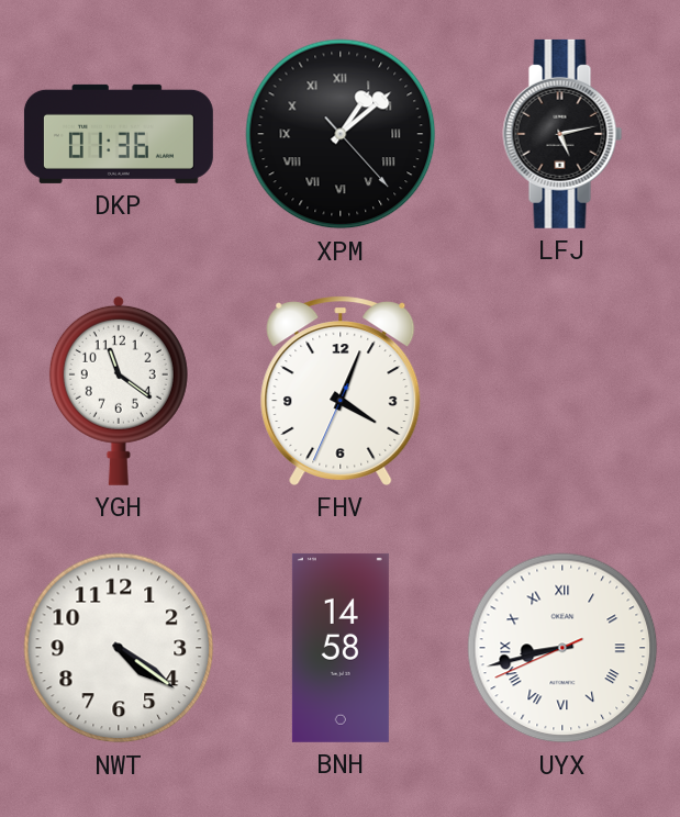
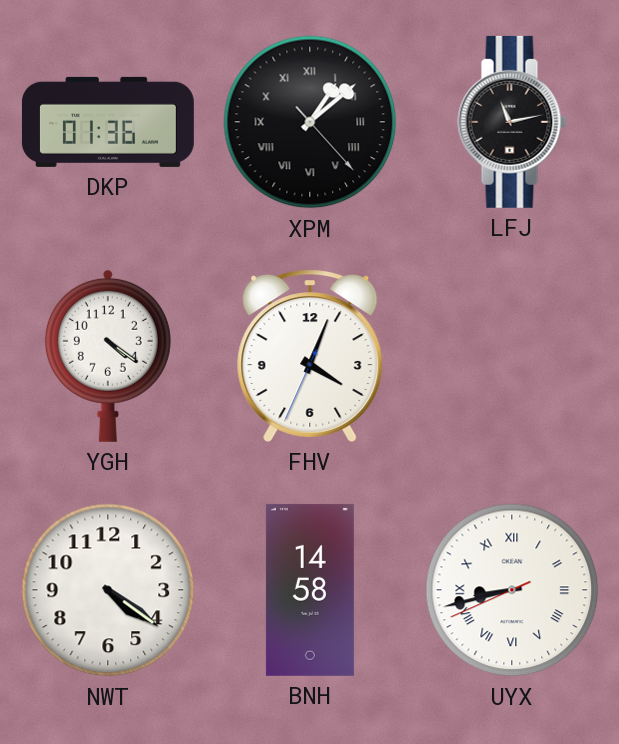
LFJ: 5:13 -> 11:13 (512, 122)
YGH: 11:21 -> 4:21 (108, 356)
